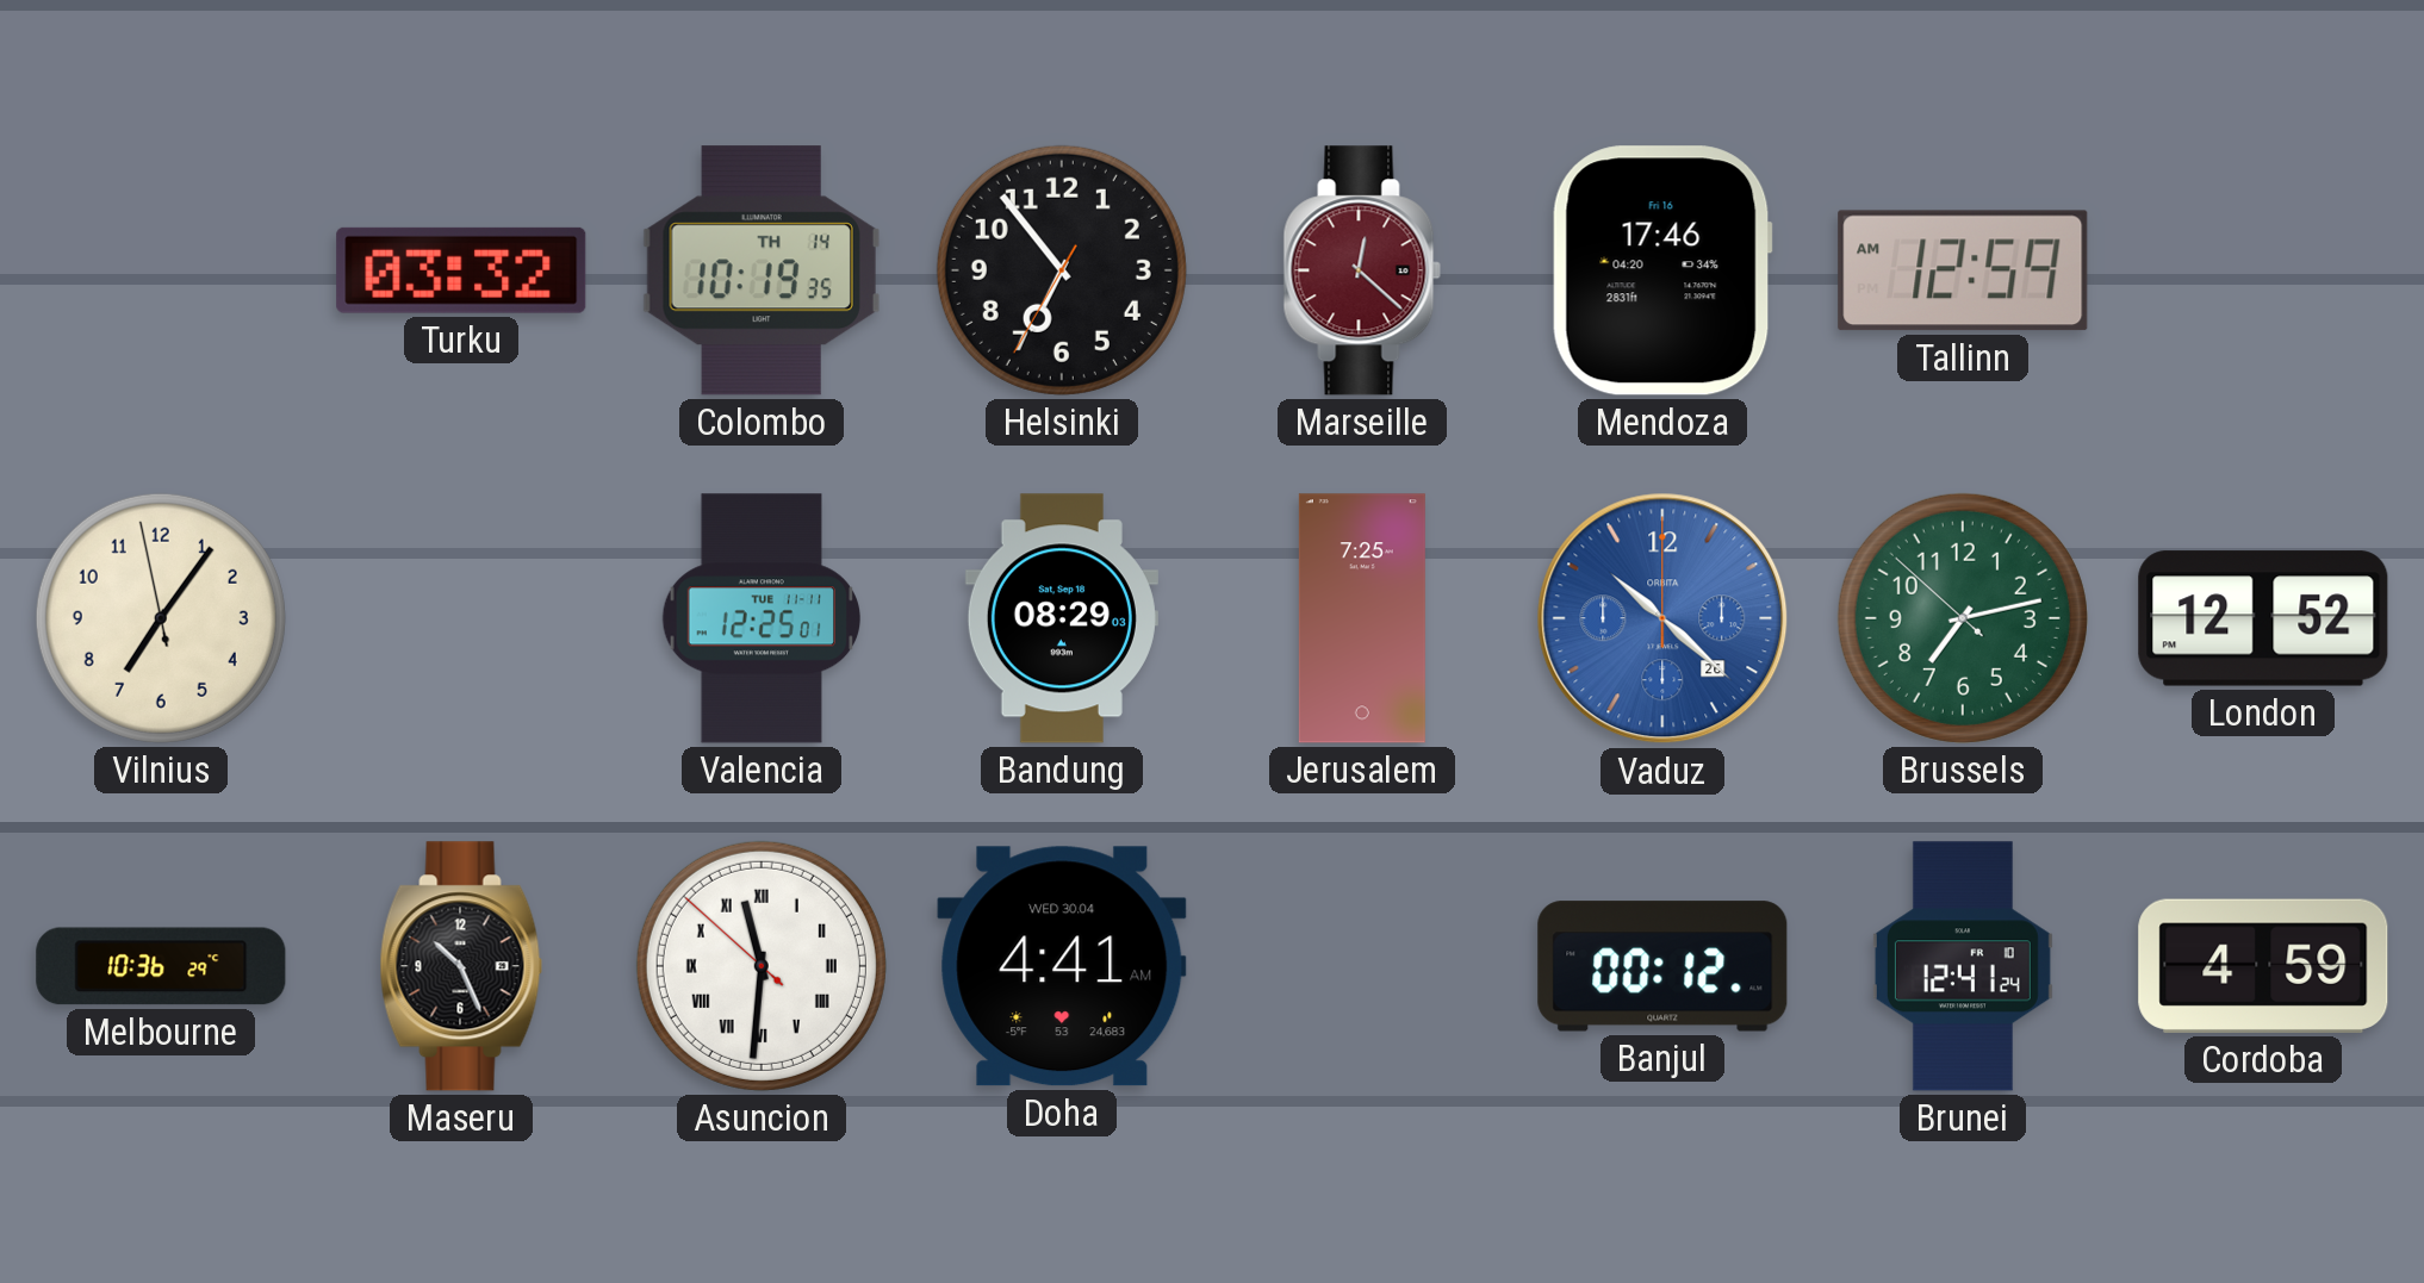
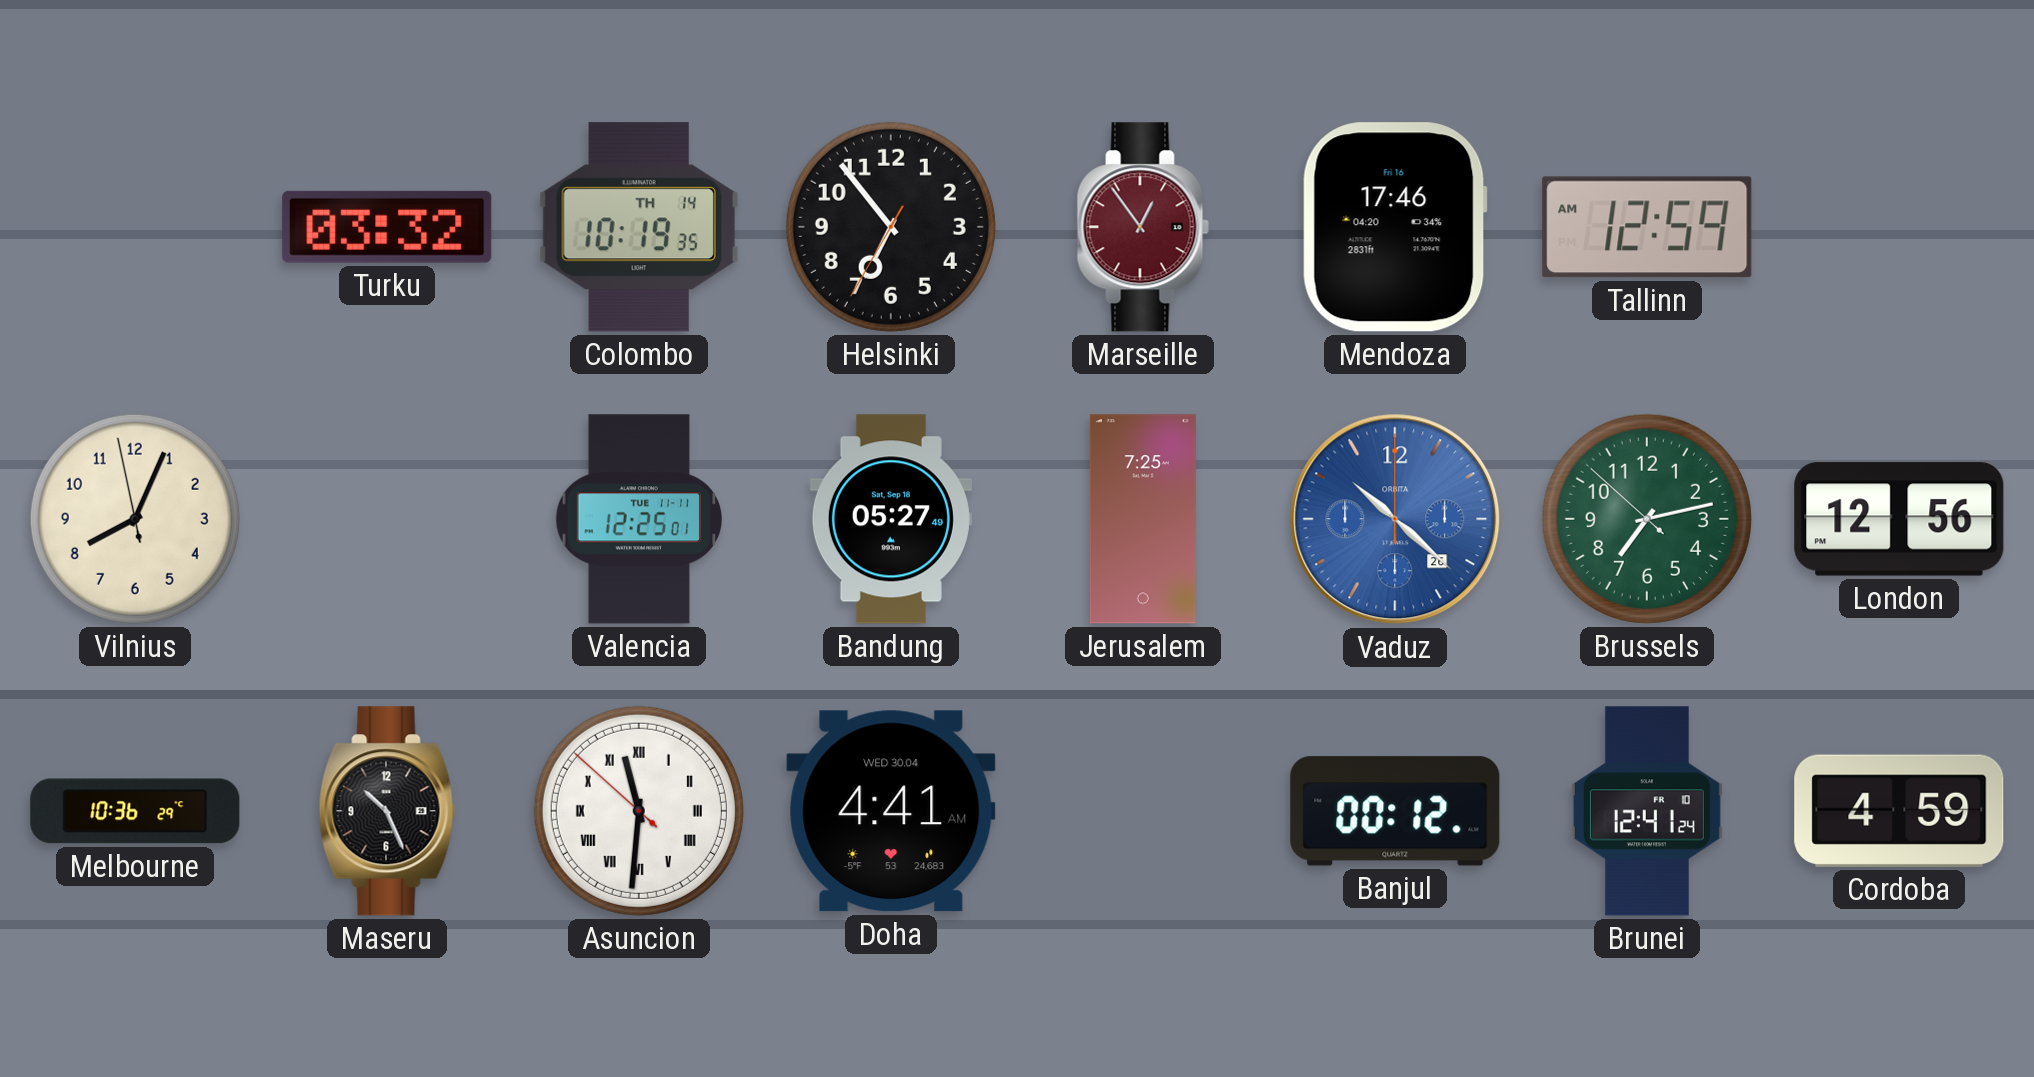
Marseille: 12:22 -> 12:54 (1143, 227)
Vilnius: 7:05 -> 8:03 (135, 519)
Bandung: 08:29 -> 05:27 (891, 519)
London: 12:52 -> 12:56 (1899, 519)
